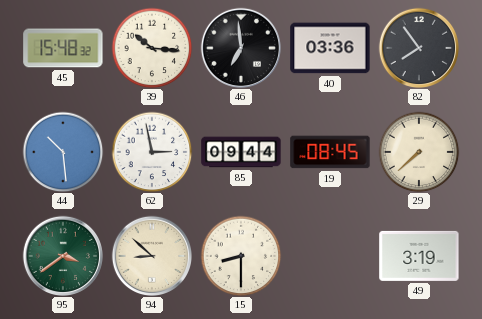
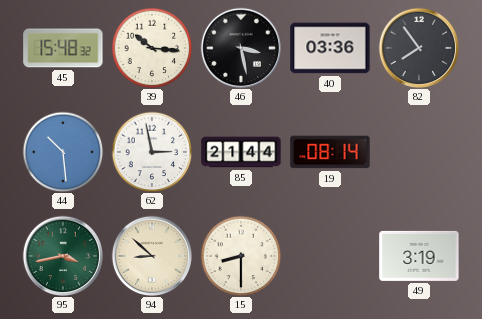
46: 6:59 -> 3:28 (240, 47)
85: 09:44 -> 21:44 (241, 152)
19: 08:45 -> 08:14 (330, 152)
29: 7:38 -> none (419, 152)
95: 3:39 -> 3:43 (62, 255)
